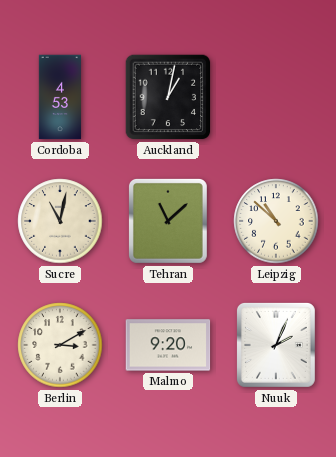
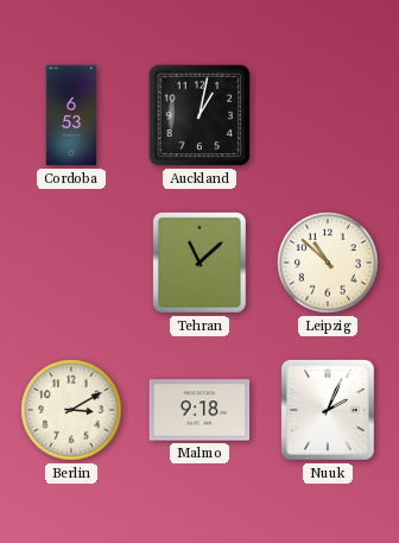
Cordoba: 4:53 -> 6:53 (71, 115)
Sucre: 11:02 -> none (60, 221)
Malmo: 9:20 -> 9:18 (199, 410)
